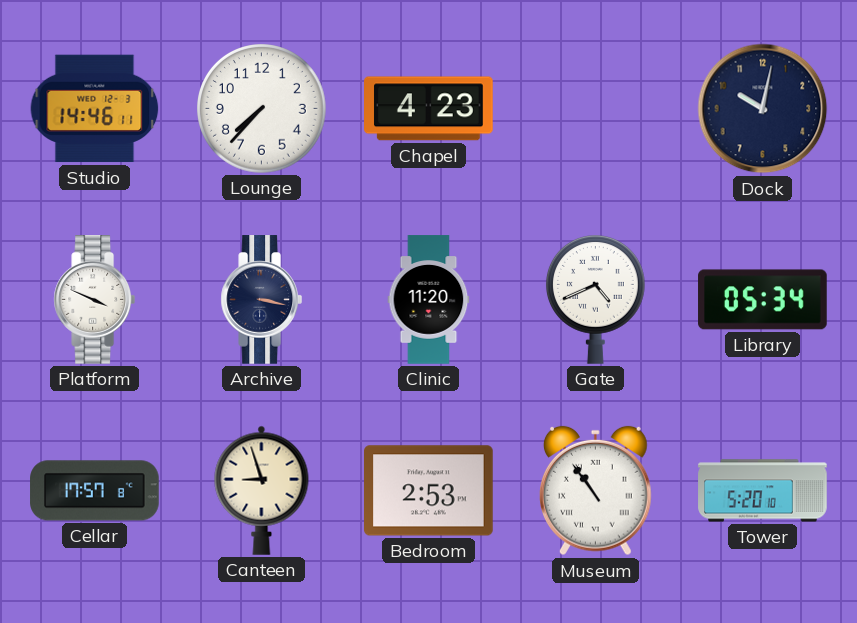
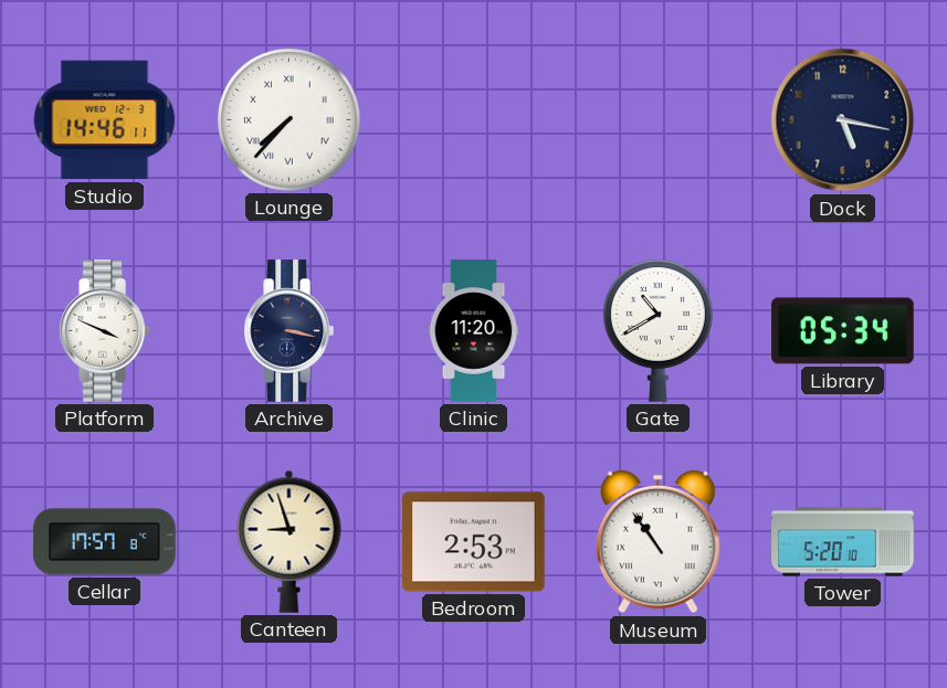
Lounge numerals: Arabic -> Roman (290, 120)
Chapel: 4:23 -> none (429, 109)
Dock: 10:02 -> 5:17 (843, 120)
Gate: 4:41 -> 10:40 (657, 331)
